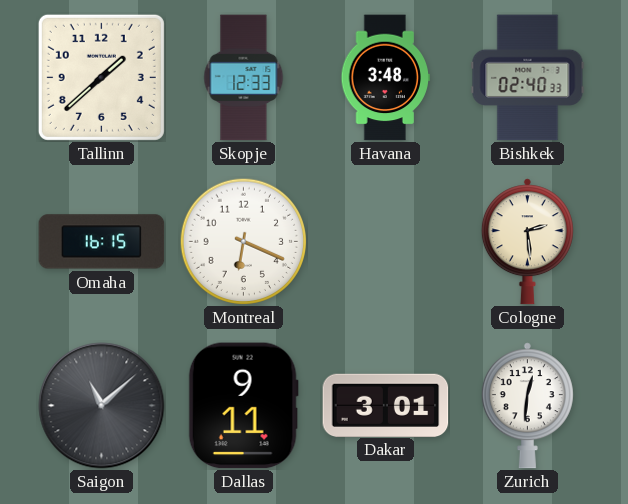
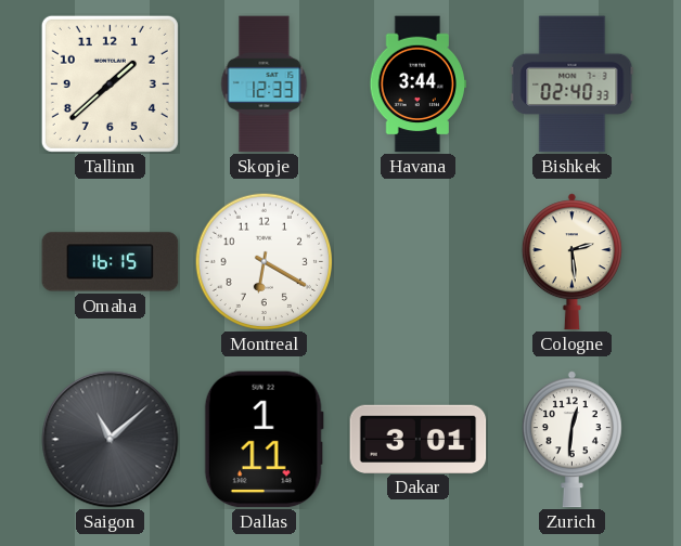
Havana: 3:48 -> 3:44 (417, 84)
Montreal: 6:19 -> 6:20 (264, 261)
Dallas: 9:11 -> 1:11 (264, 440)
